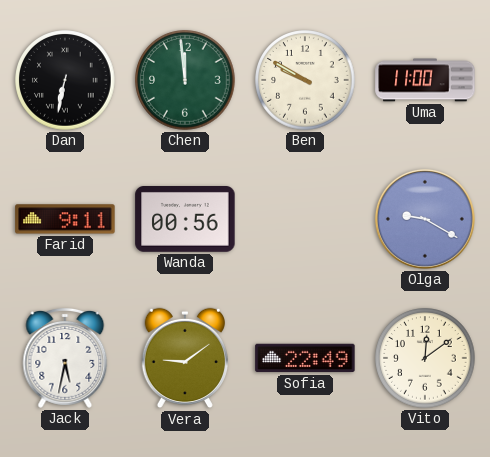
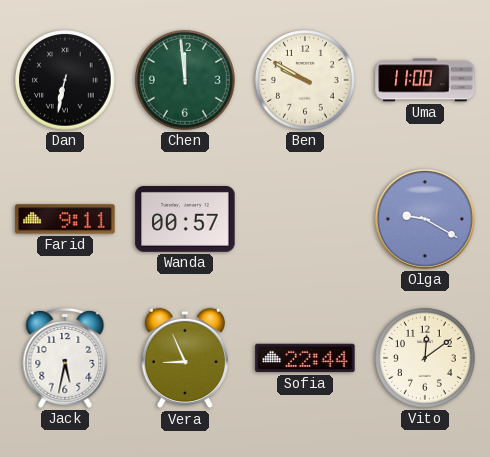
Wanda: 00:56 -> 00:57 (185, 220)
Vera: 9:09 -> 8:56 (184, 358)
Sofia: 22:49 -> 22:44 (305, 358)
